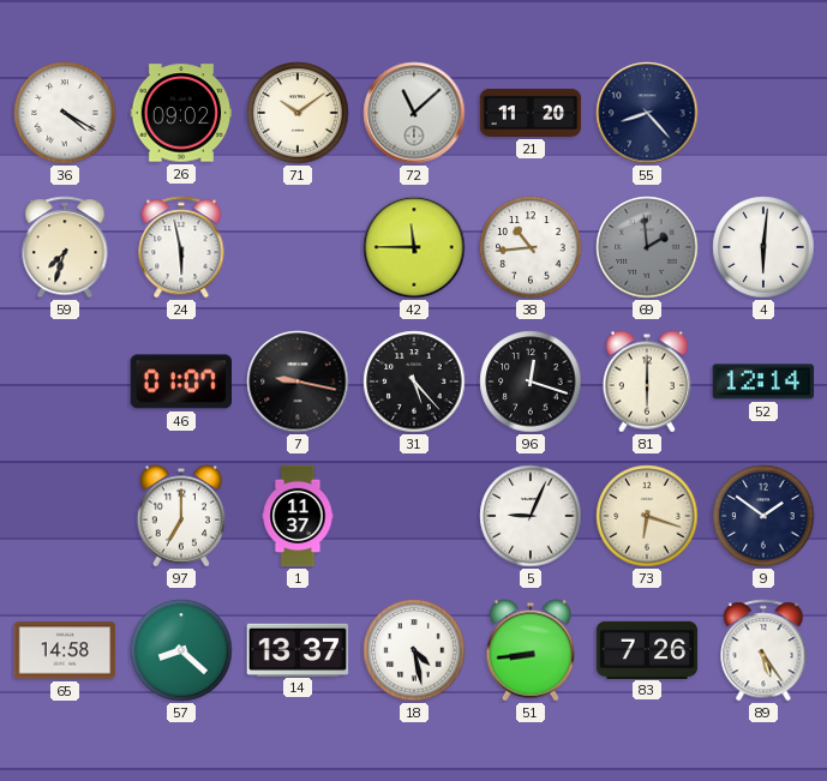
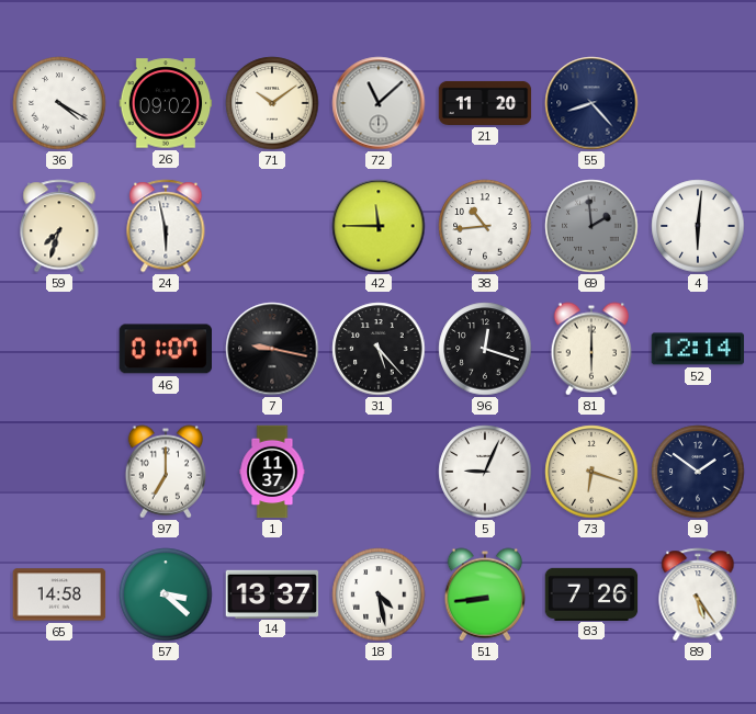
57: 8:22 -> 3:22 (166, 594)
